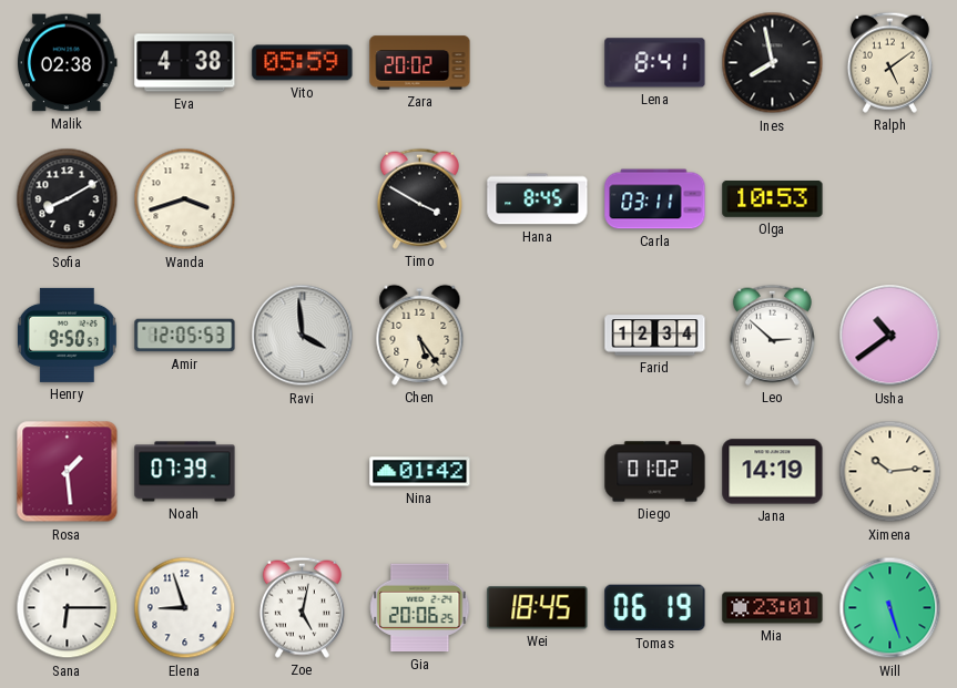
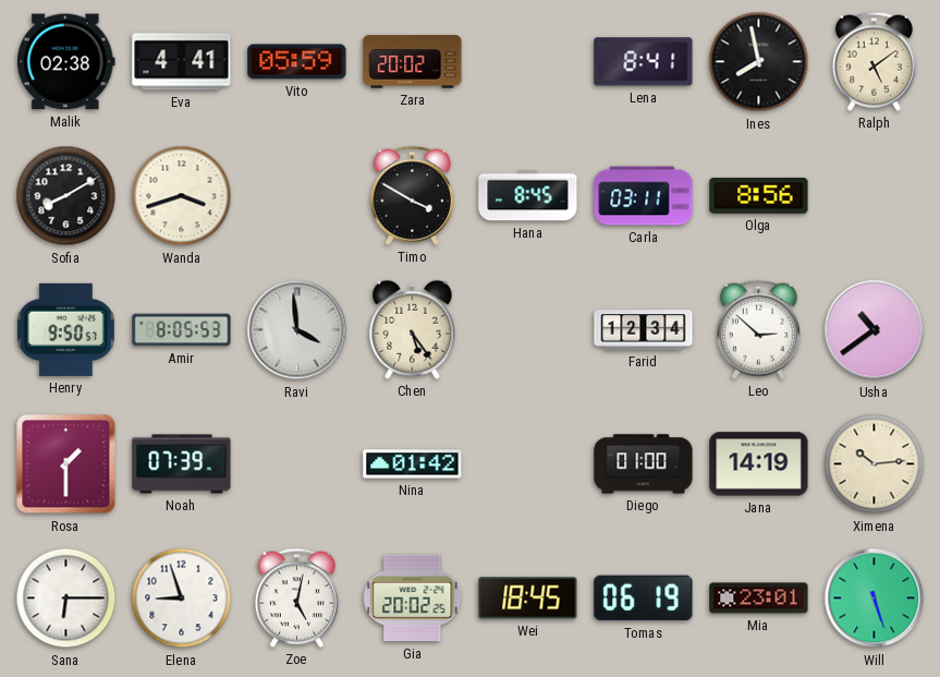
Eva: 4:38 -> 4:41 (182, 62)
Olga: 10:53 -> 8:56 (759, 195)
Amir: 12:05 -> 8:05 (182, 330)
Rosa: 1:29 -> 1:30 (66, 464)
Diego: 01:02 -> 01:00 (644, 464)
Gia: 20:06 -> 20:02 (413, 599)
